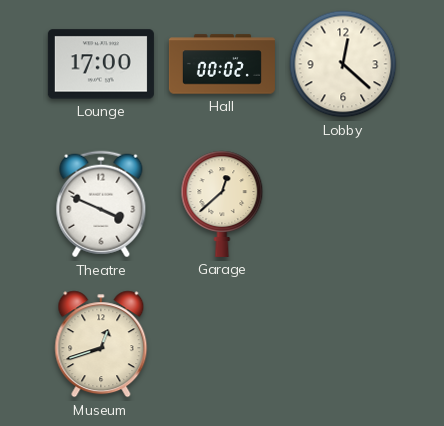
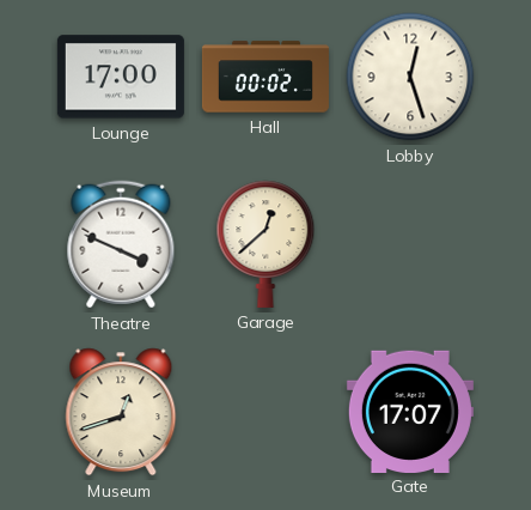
Lobby: 12:22 -> 12:27 (410, 77)
Gate: none -> 17:07 (410, 411)
